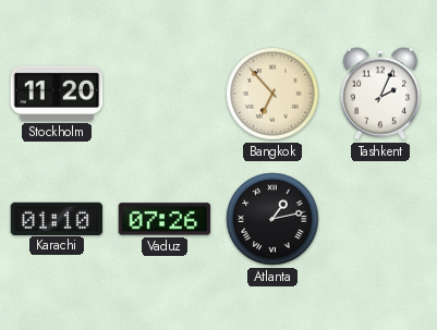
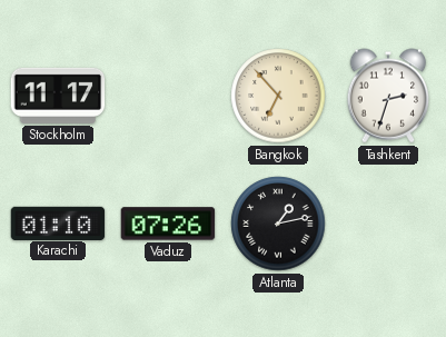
Stockholm: 11:20 -> 11:17 (58, 96)
Tashkent: 2:04 -> 2:33 (388, 96)
